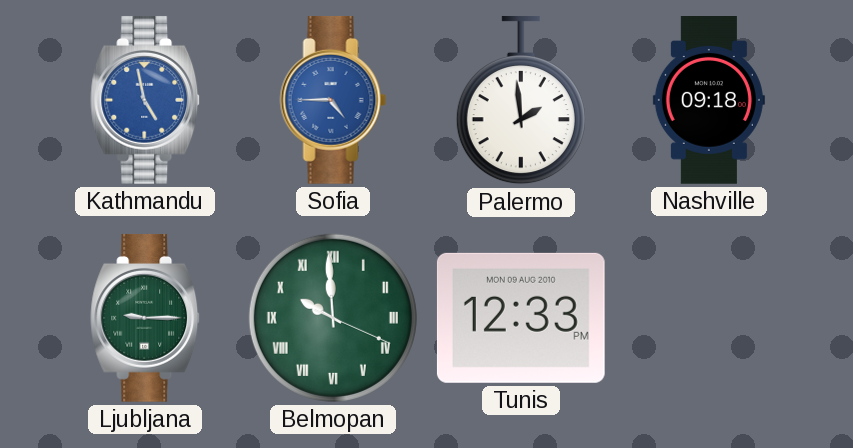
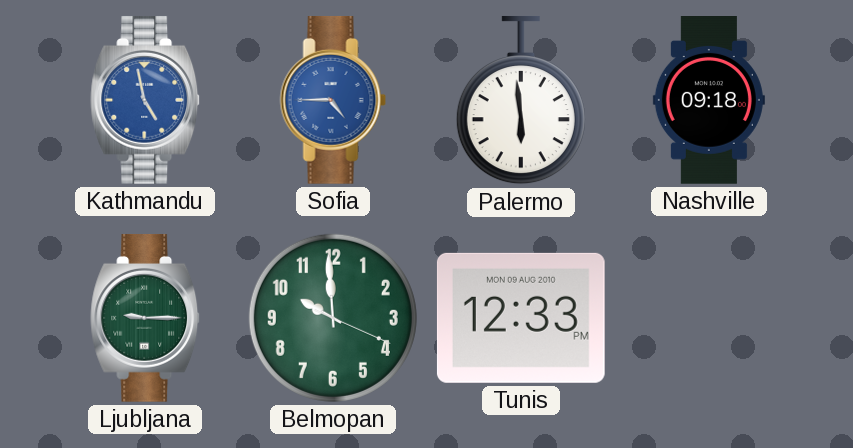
Palermo: 1:59 -> 5:59 (521, 100)
Belmopan numerals: Roman -> Arabic (333, 318)
